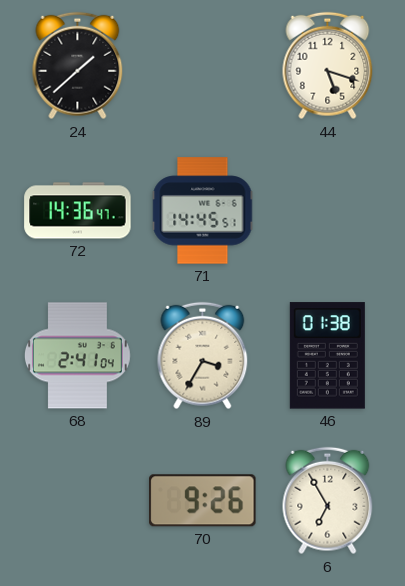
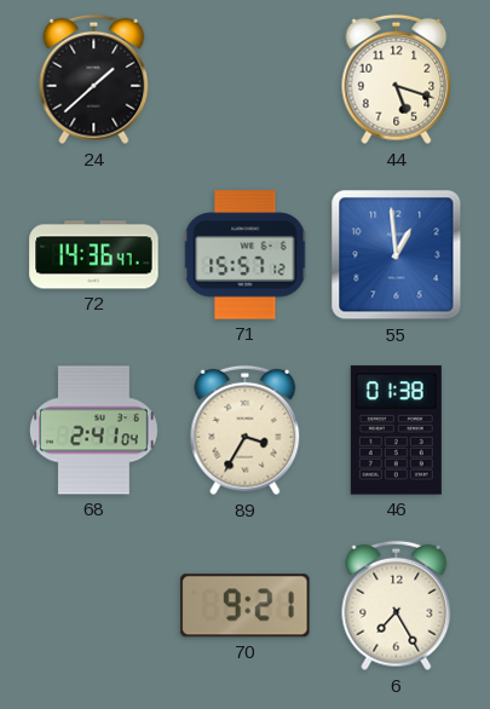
71: 14:45 -> 15:57 (246, 255)
55: none -> 12:59 (397, 255)
70: 9:26 -> 9:21 (246, 606)
6: 6:55 -> 7:25 (397, 606)
